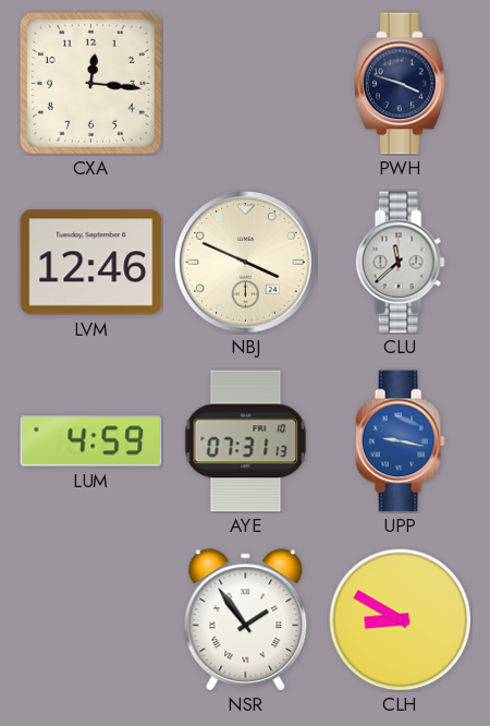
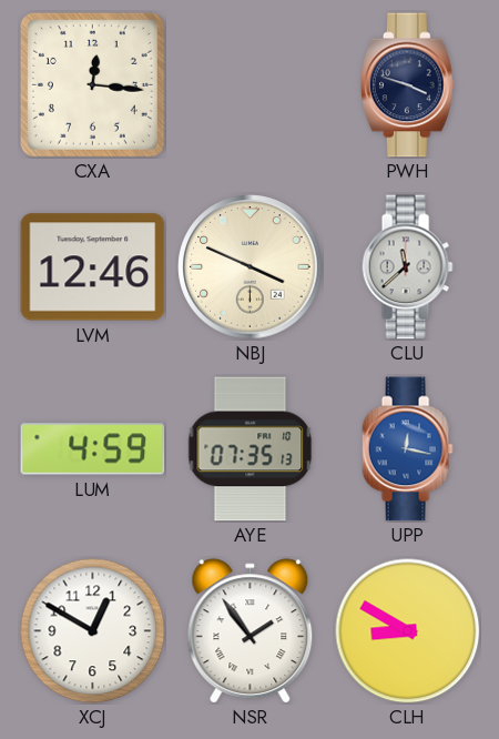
AYE: 07:31 -> 07:35 (251, 449)
UPP: 9:17 -> 12:17 (407, 449)
XCJ: none -> 12:50 (93, 631)
